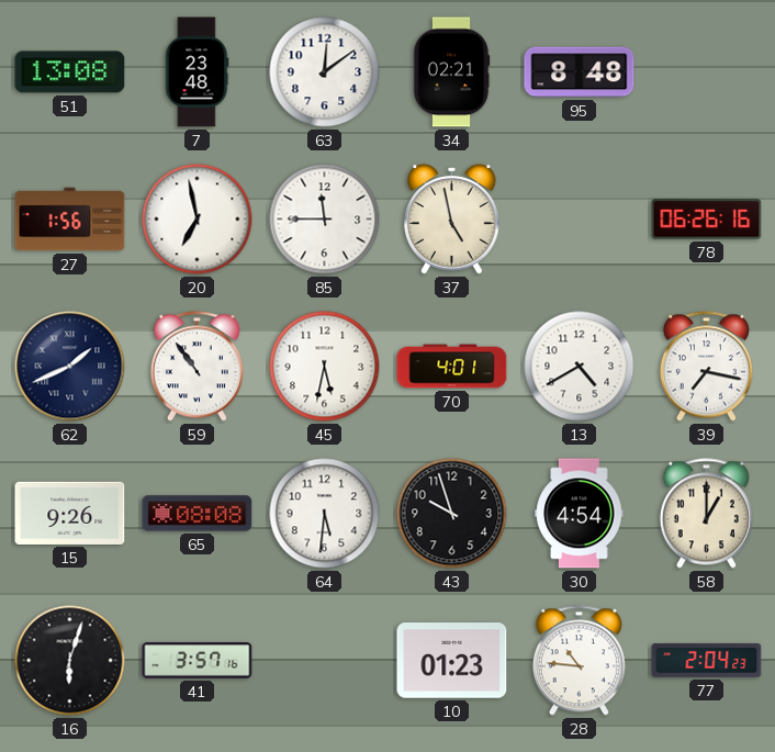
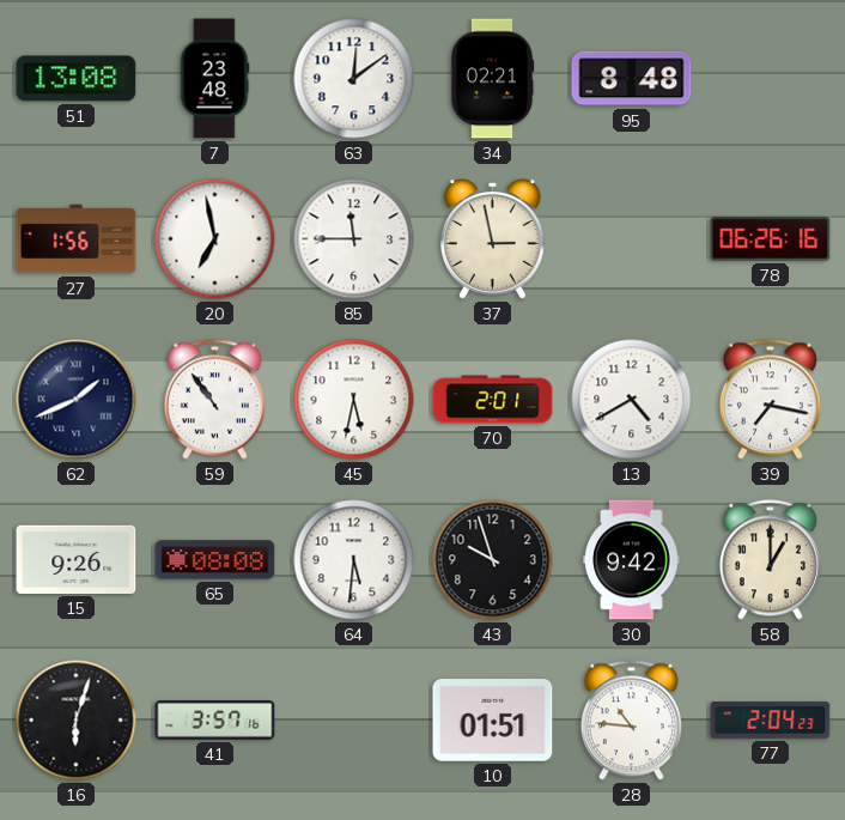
37: 4:58 -> 2:58 (493, 239)
70: 4:01 -> 2:01 (493, 400)
30: 4:54 -> 9:42 (632, 560)
10: 01:23 -> 01:51 (493, 721)
